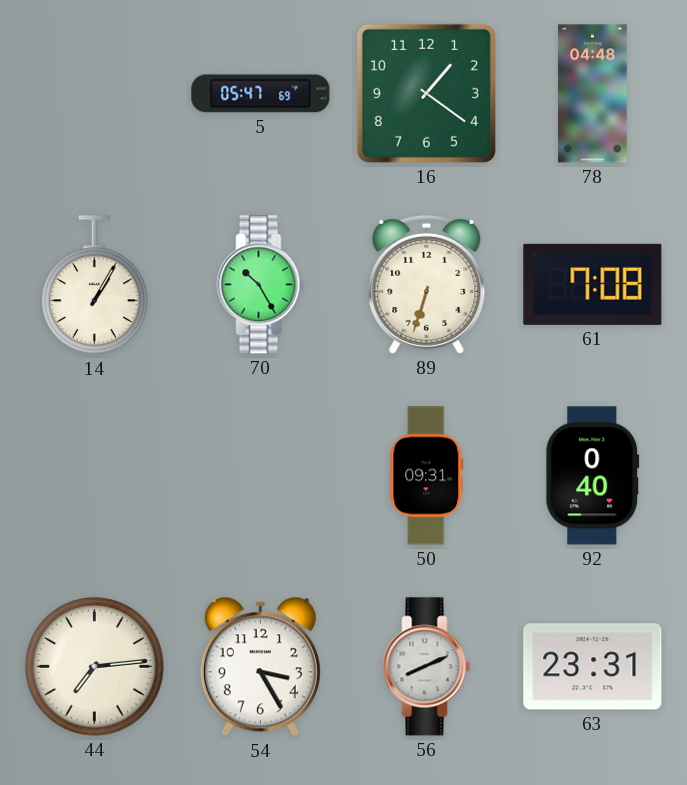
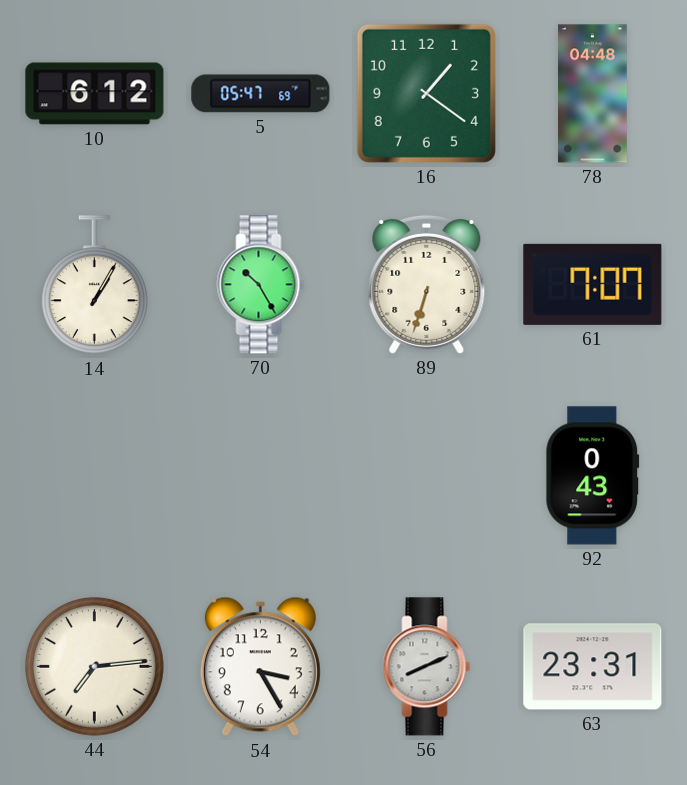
10: none -> 6:12 (95, 94)
61: 7:08 -> 7:07 (593, 284)
50: 09:31 -> none (427, 476)
92: 0:40 -> 0:43 (593, 476)
